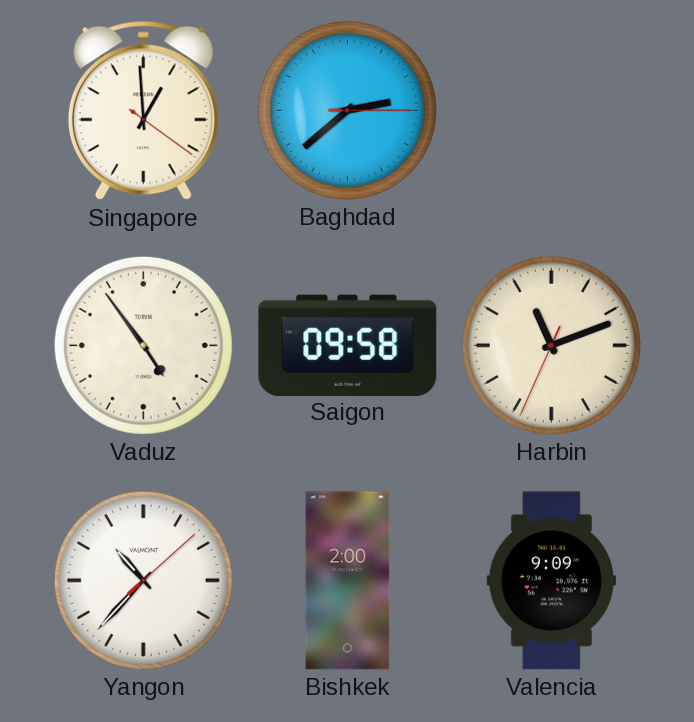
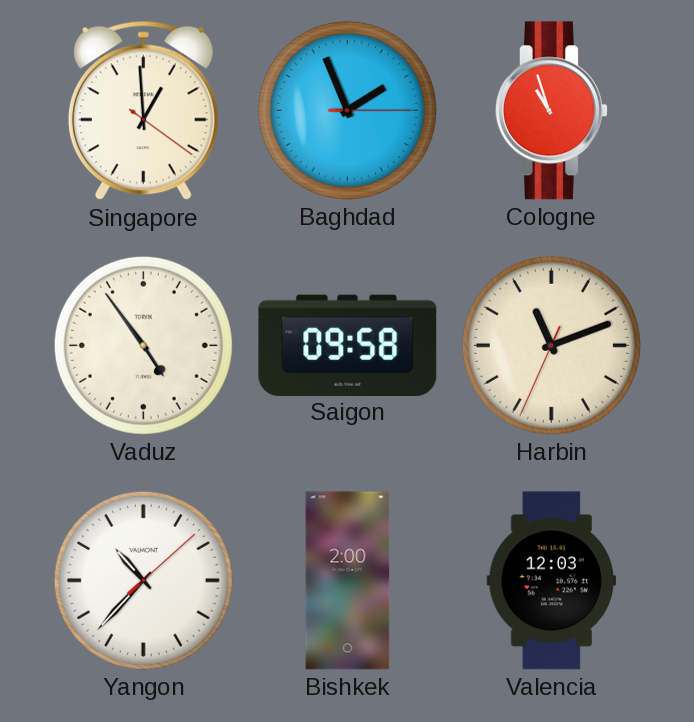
Baghdad: 2:38 -> 1:56 (347, 110)
Cologne: none -> 10:57 (551, 111)
Valencia: 9:09 -> 12:03 (551, 581)
